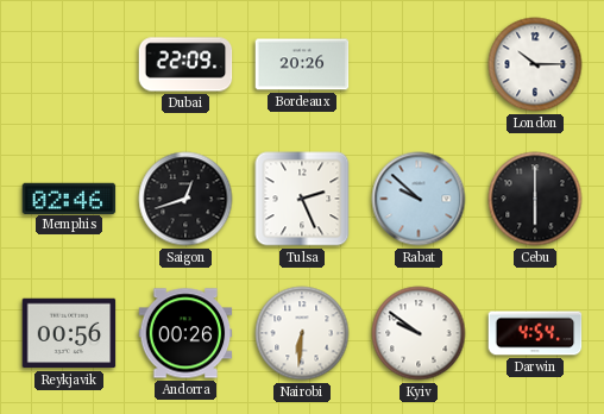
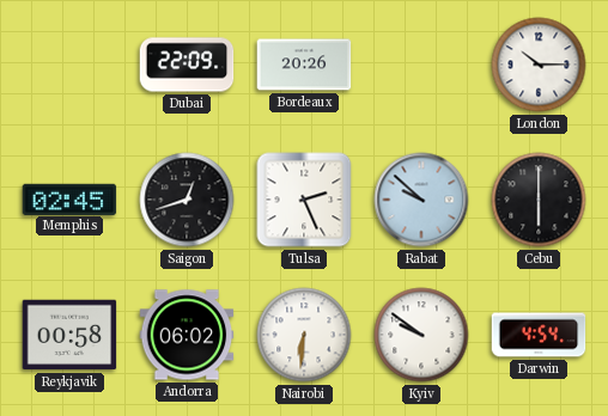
Memphis: 02:46 -> 02:45 (69, 198)
Reykjavik: 00:56 -> 00:58 (69, 335)
Andorra: 00:26 -> 06:02 (187, 335)
